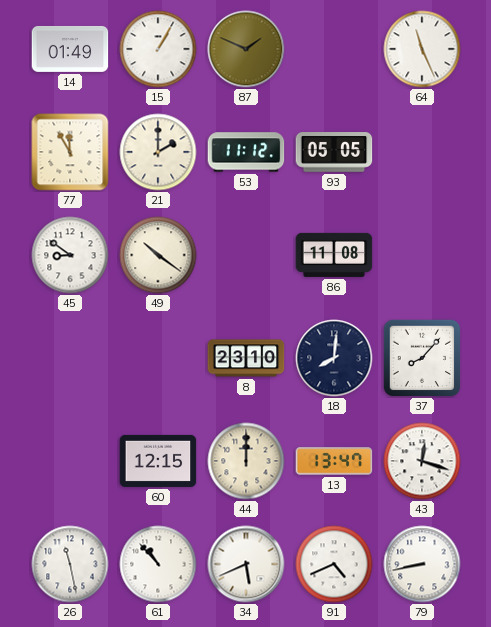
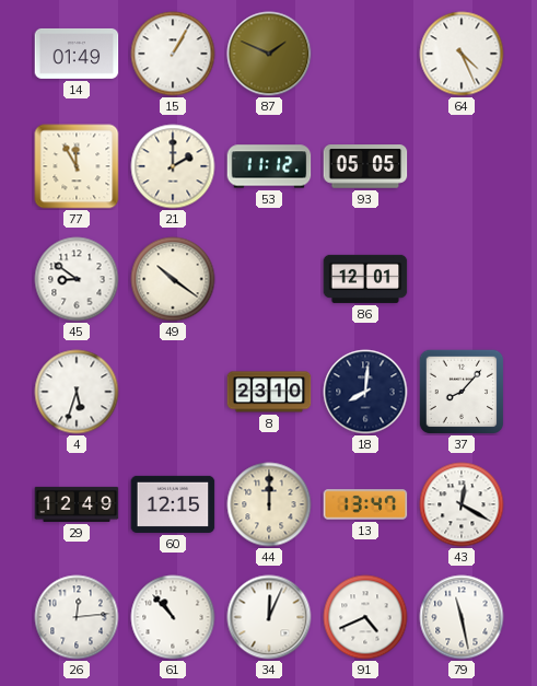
64: 11:26 -> 4:26 (462, 54)
86: 11:08 -> 12:01 (365, 279)
4: none -> 5:33 (77, 392)
29: none -> 12:49 (77, 504)
43: 12:18 -> 12:20 (462, 504)
26: 11:28 -> 12:14 (77, 617)
34: 5:41 -> 12:04 (269, 617)
79: 8:43 -> 11:28 (462, 617)
